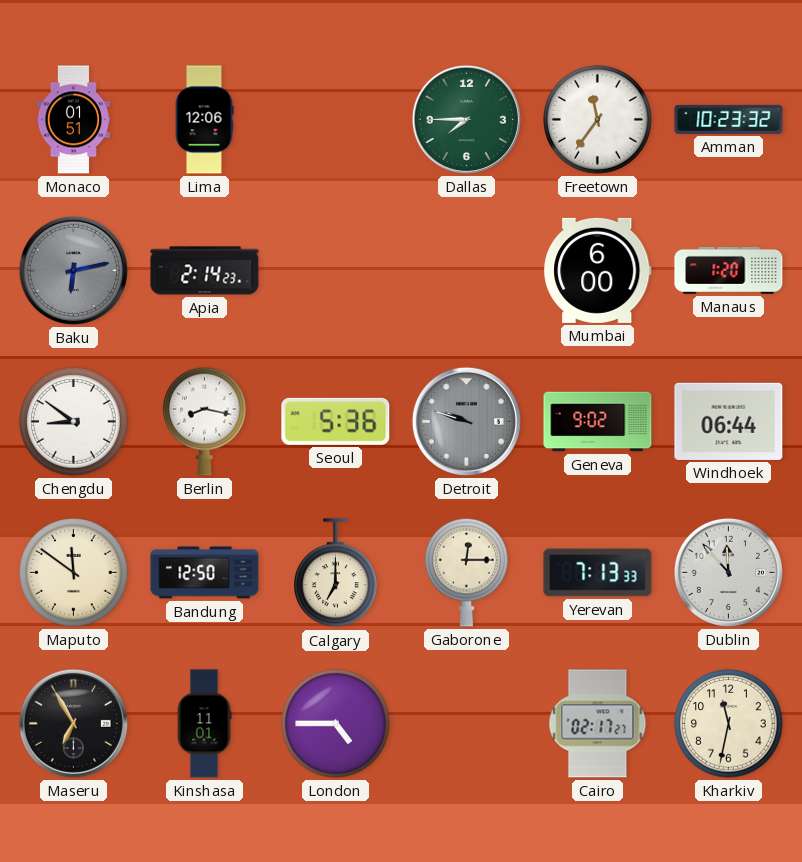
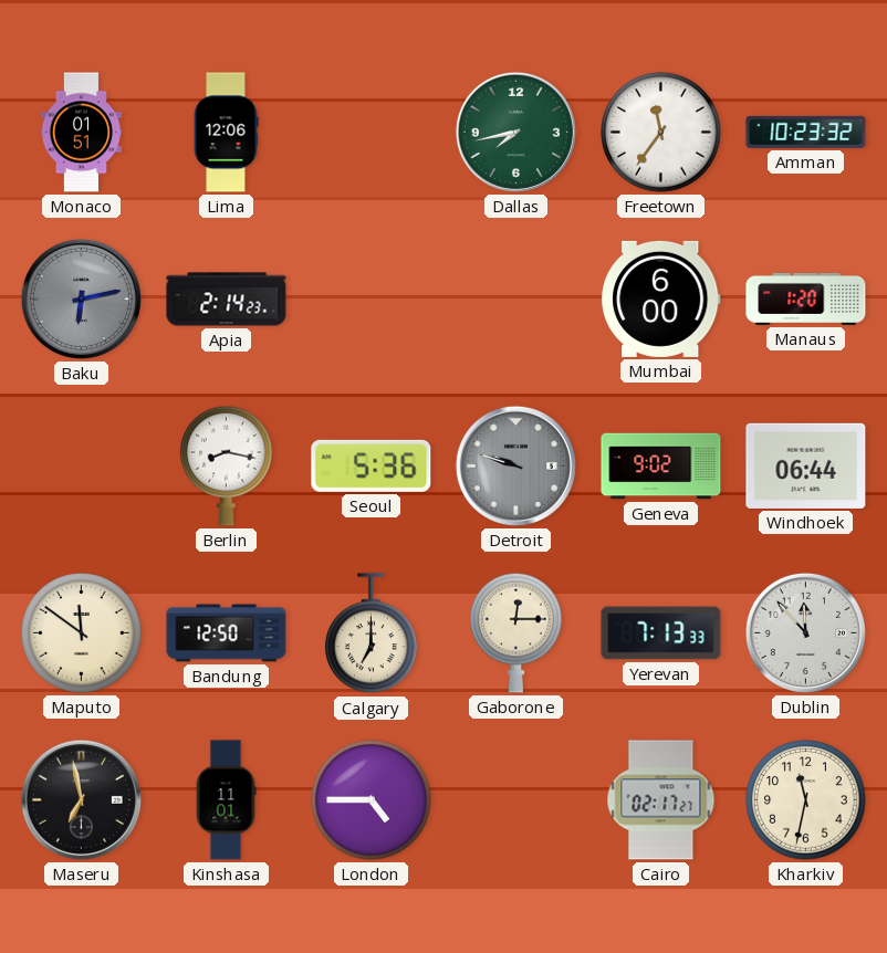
Dallas: 7:45 -> 7:43 (515, 132)
Chengdu: 8:51 -> none (74, 422)
Maseru: 6:55 -> 6:58 (81, 799)
